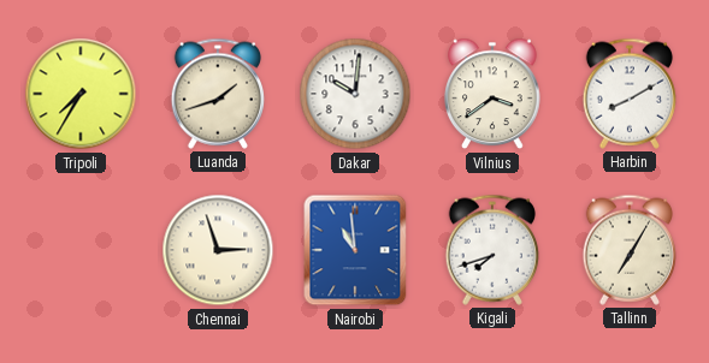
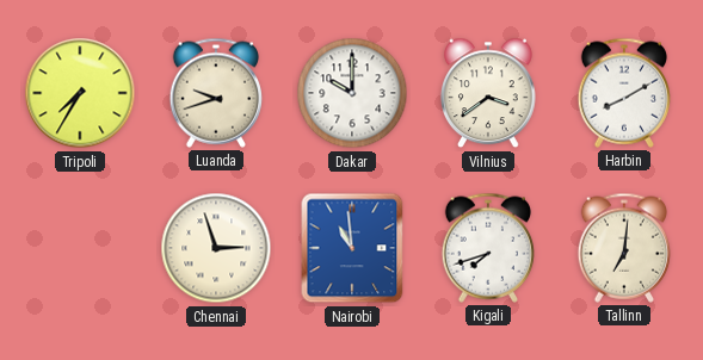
Luanda: 1:42 -> 9:42 (215, 93)
Dakar: 10:01 -> 10:00 (352, 93)
Tallinn: 7:05 -> 7:01 (623, 248)
